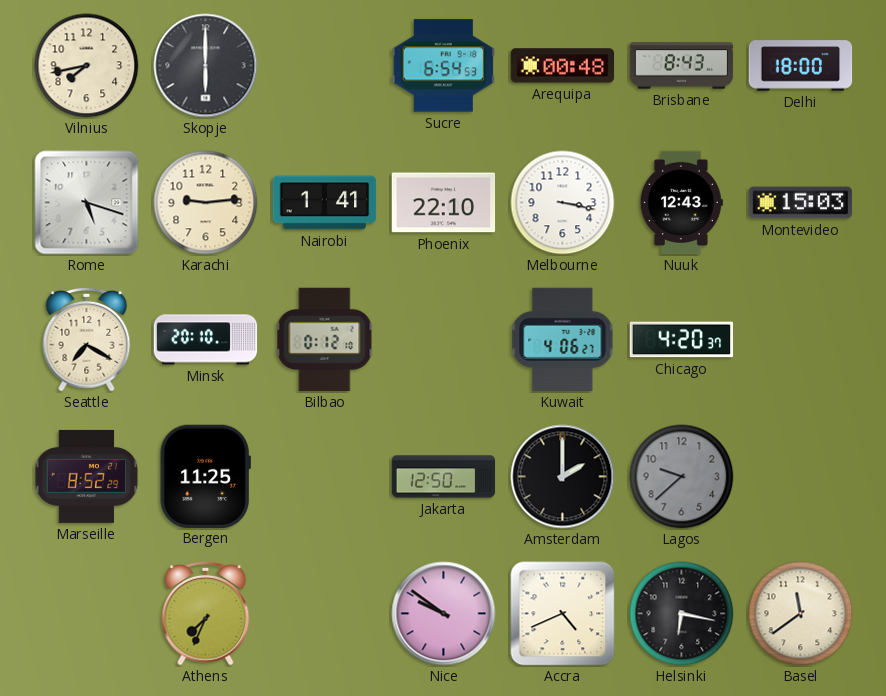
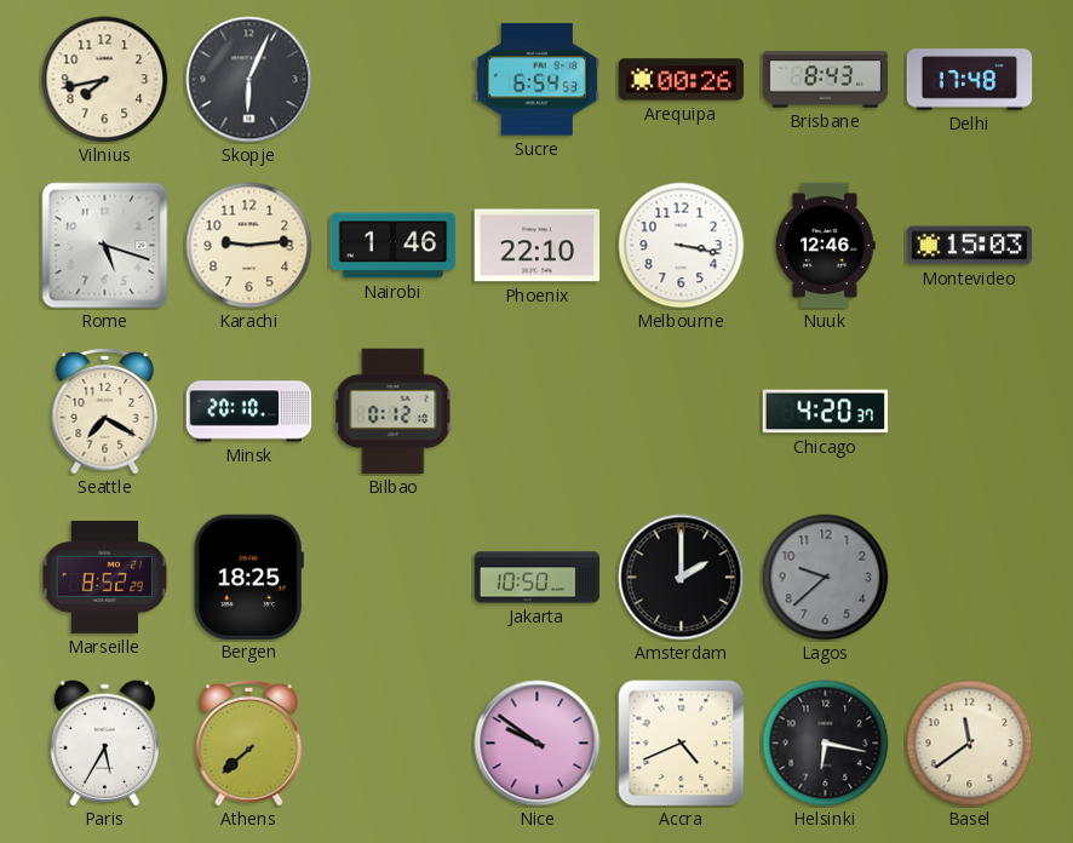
Skopje: 6:00 -> 6:04 (249, 80)
Arequipa: 00:48 -> 00:26 (682, 80)
Delhi: 18:00 -> 17:48 (970, 80)
Nairobi: 1:41 -> 1:46 (394, 246)
Nuuk: 12:43 -> 12:46 (825, 246)
Kuwait: 4:06 -> none (563, 340)
Bergen: 11:25 -> 18:25 (248, 577)
Jakarta: 12:50 -> 10:50 (538, 578)
Paris: none -> 5:35 (104, 744)
Athens: 7:34 -> 7:38 (249, 742)
